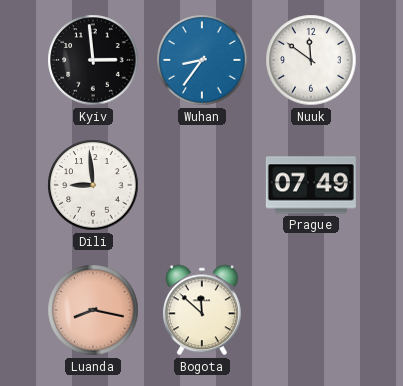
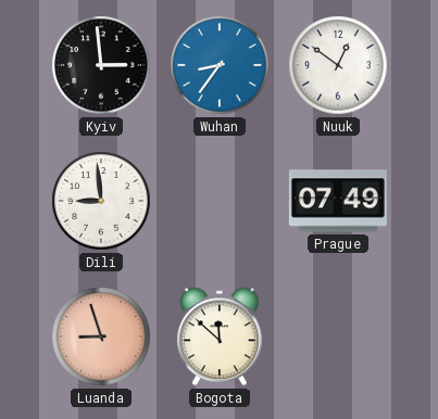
Nuuk: 11:51 -> 12:51 (338, 65)
Luanda: 8:17 -> 8:57 (101, 337)
